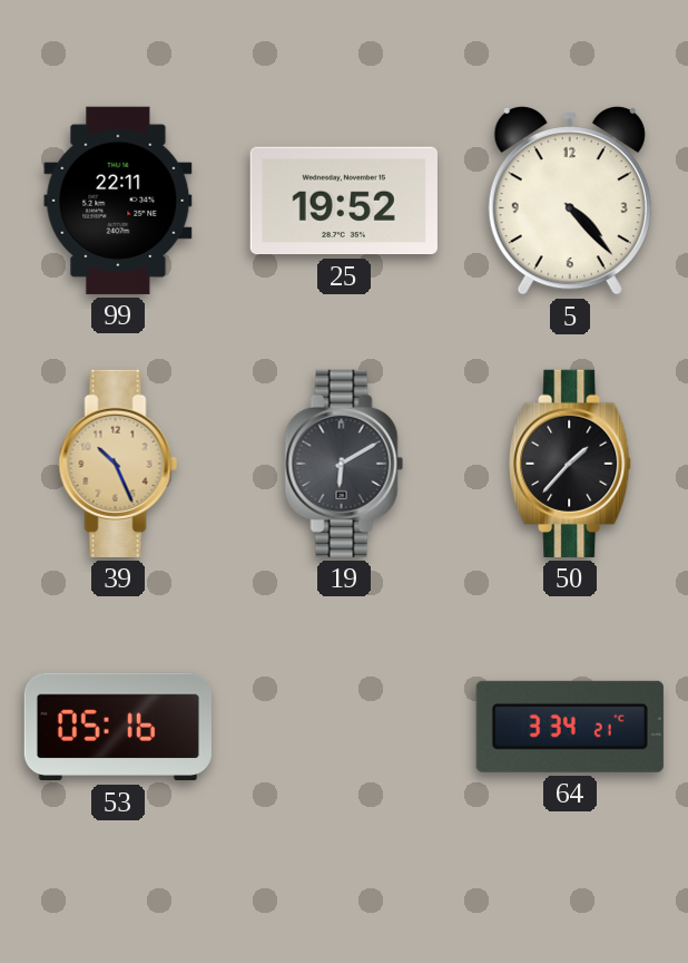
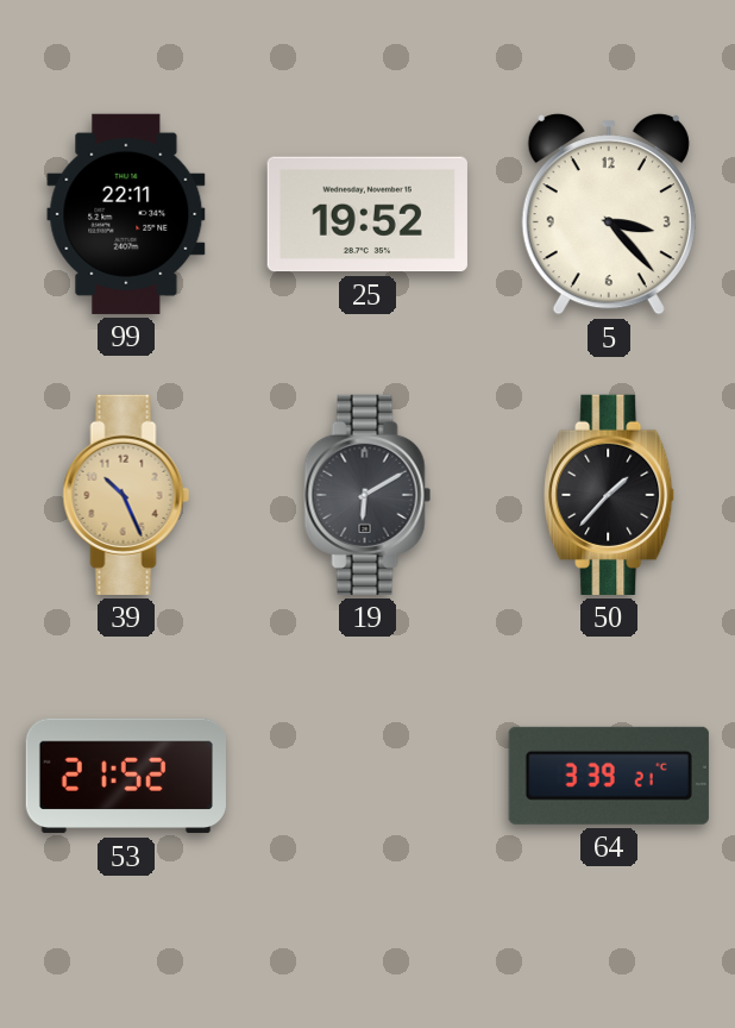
5: 4:23 -> 3:23 (609, 215)
53: 05:16 -> 21:52 (126, 776)
64: 3:34 -> 3:39 (609, 776)
